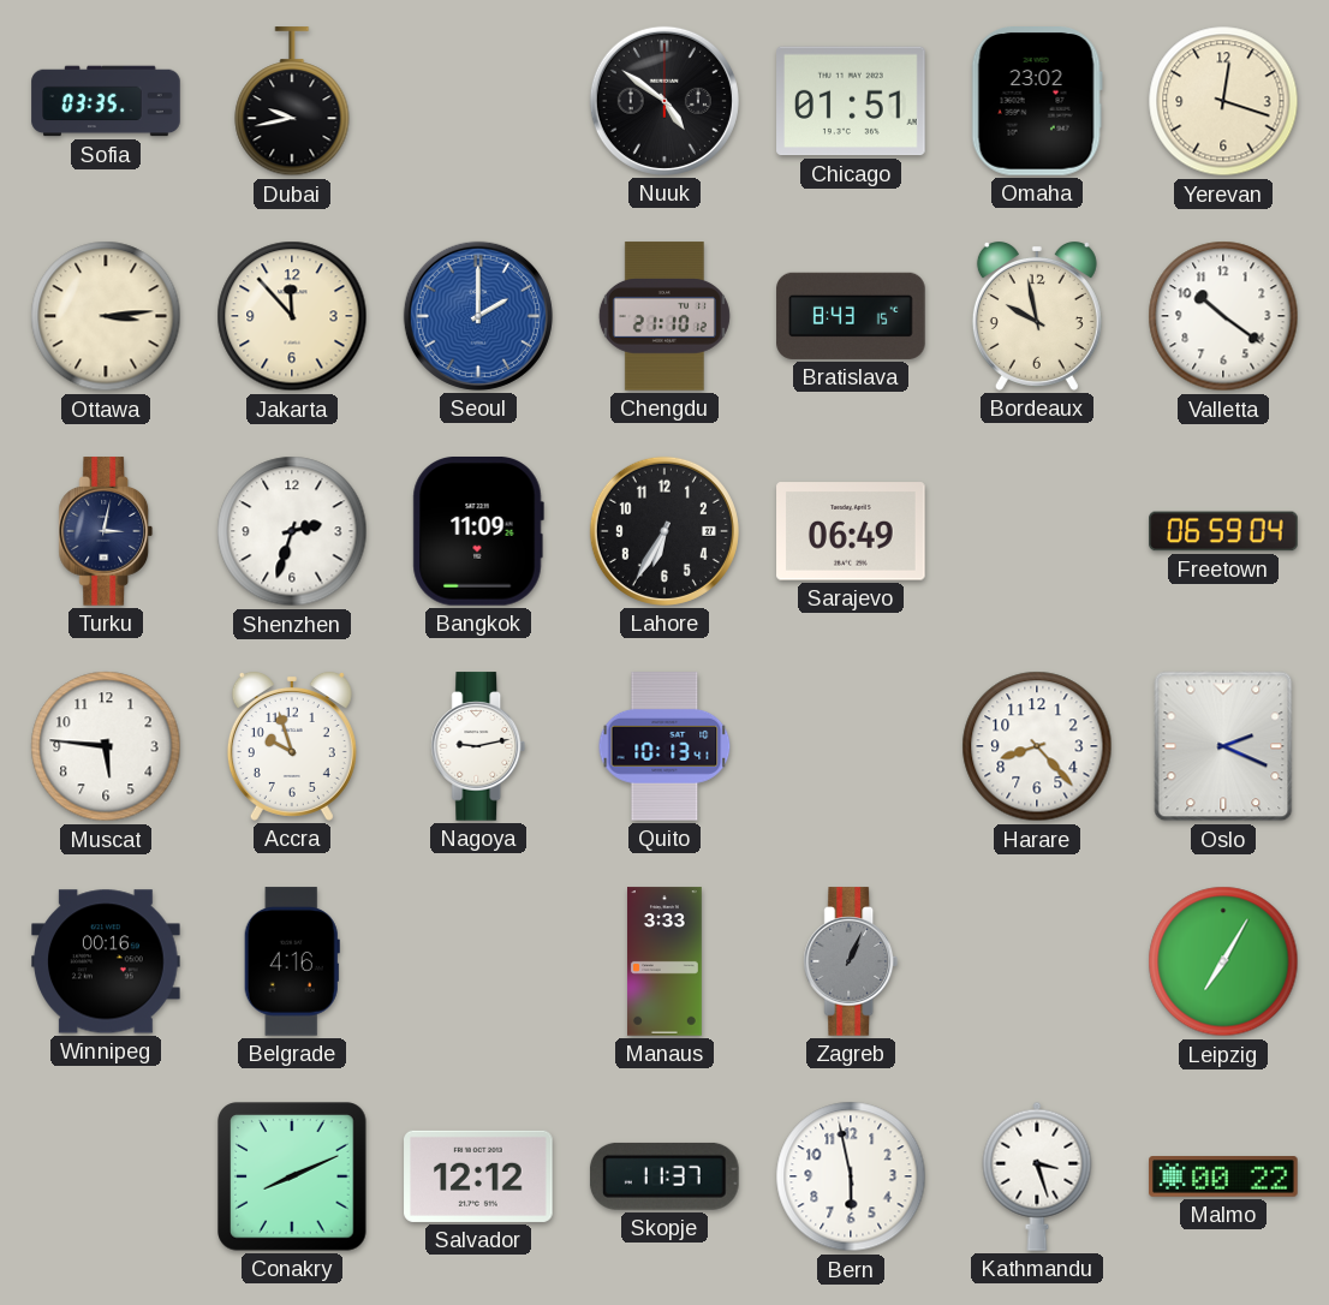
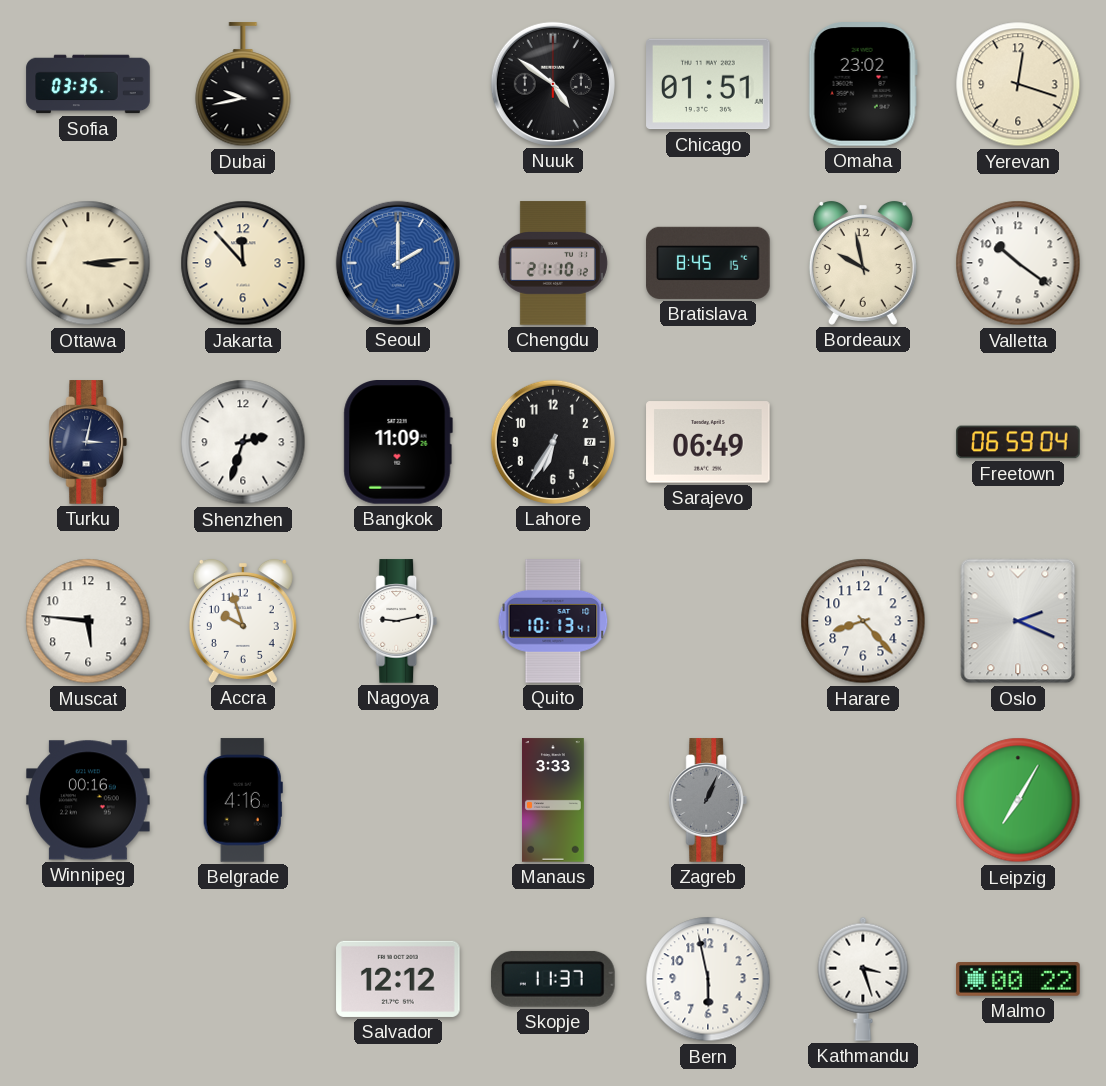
Bratislava: 8:43 -> 8:45 (708, 263)
Conakry: 8:11 -> none (292, 1176)
